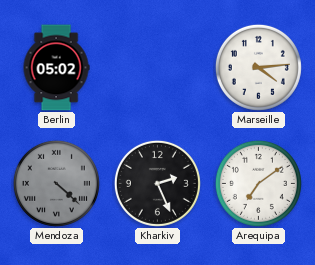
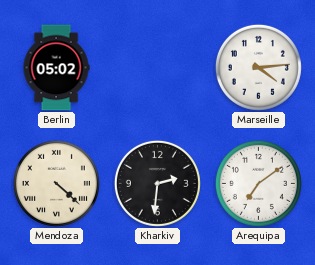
Mendoza dial: grey -> cream (56, 183)
Kharkiv: 2:26 -> 2:31 (157, 183)
